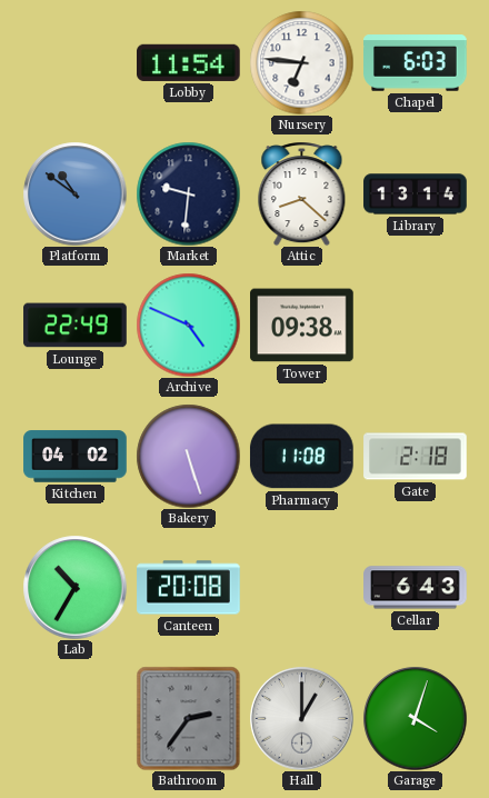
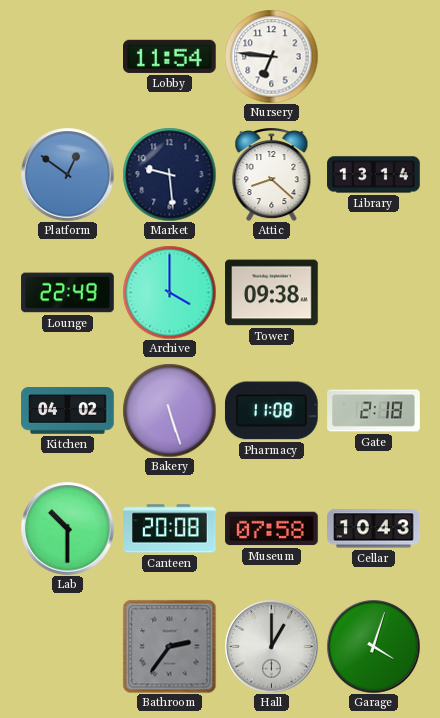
Chapel: 6:03 -> none (416, 63)
Platform: 10:51 -> 12:51 (67, 174)
Market: 9:31 -> 9:29 (169, 174)
Archive: 4:49 -> 4:00 (169, 292)
Lab: 10:35 -> 10:30 (67, 528)
Museum: none -> 07:58 (272, 529)
Cellar: 6:43 -> 10:43 (374, 529)
